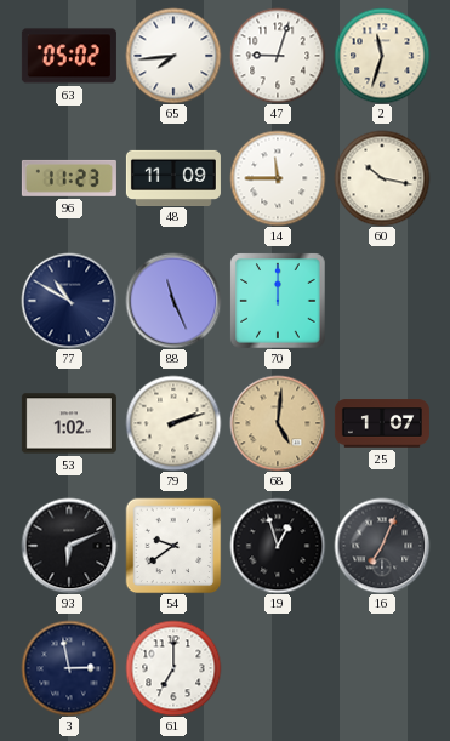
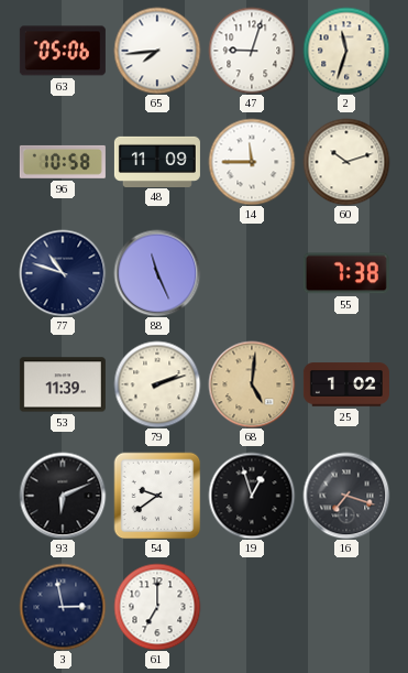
63: 05:02 -> 05:06 (63, 51)
96: 11:23 -> 10:58 (63, 162)
60: 10:17 -> 10:12 (346, 162)
77: 10:50 -> 10:48 (63, 273)
70: 12:00 -> none (278, 301)
55: none -> 7:38 (346, 273)
53: 1:02 -> 11:39 (63, 384)
25: 1:07 -> 1:02 (346, 384)
16: 7:04 -> 7:18 (346, 496)
